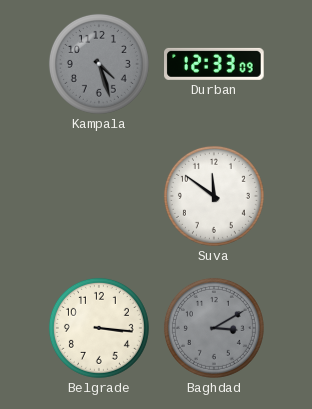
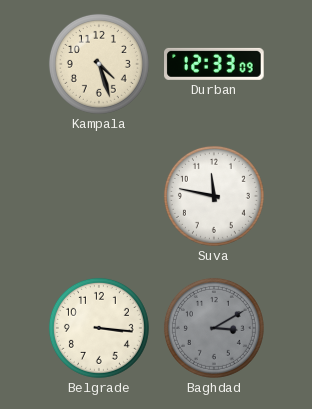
Kampala dial: grey -> cream (99, 64)
Suva: 11:51 -> 11:47 (214, 196)
